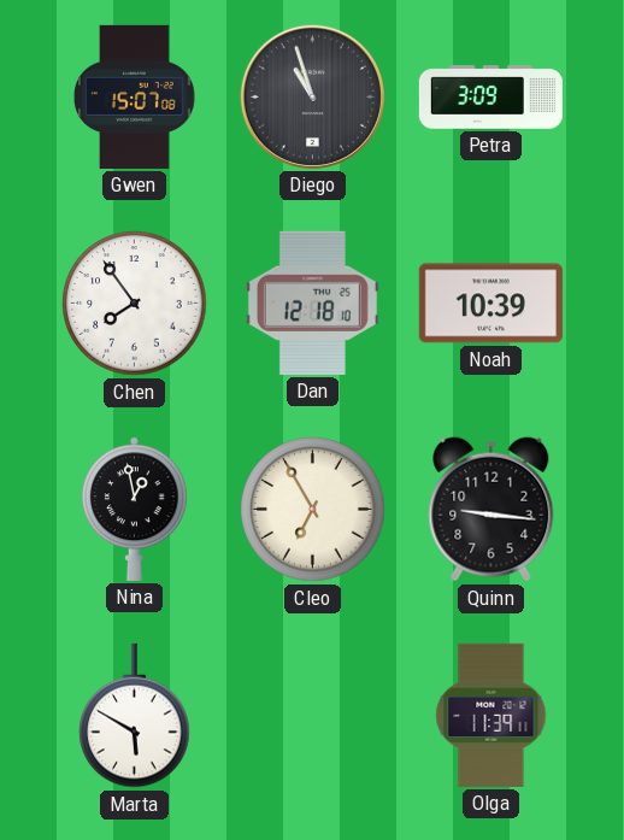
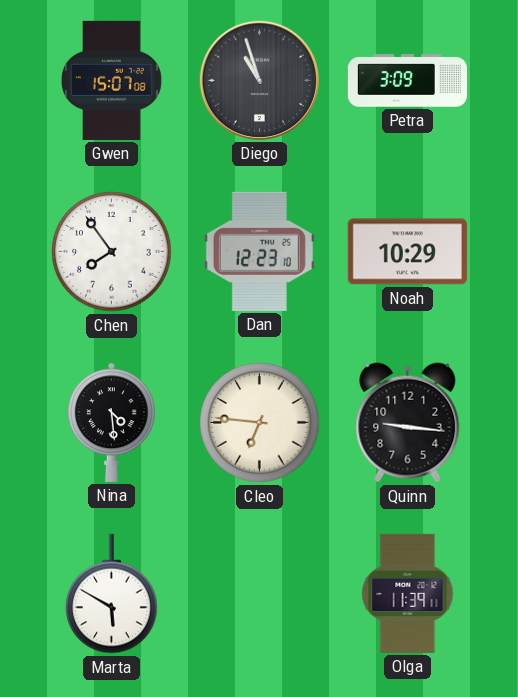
Dan: 12:18 -> 12:23 (259, 251)
Noah: 10:39 -> 10:29 (407, 252)
Nina: 12:58 -> 4:29 (112, 422)
Cleo: 6:55 -> 6:46 (260, 423)
